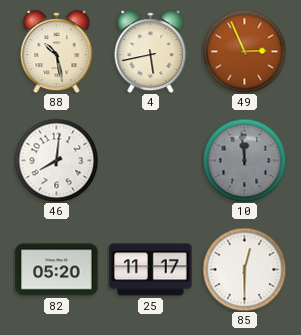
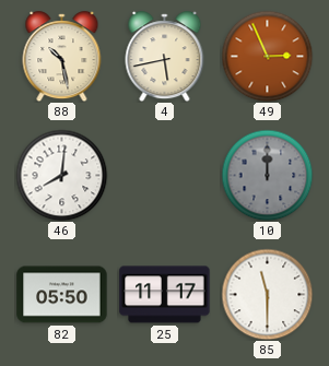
10: 11:59 -> 12:00 (267, 175)
82: 05:20 -> 05:50 (62, 295)
85: 12:30 -> 11:30 (267, 294)
